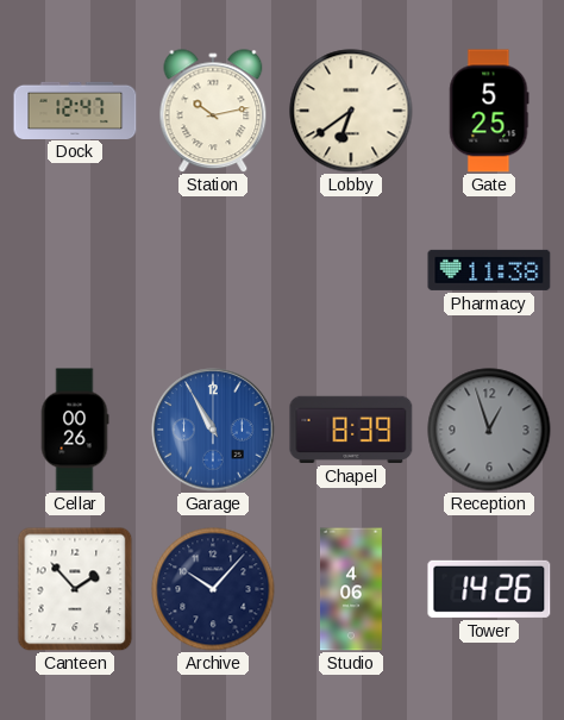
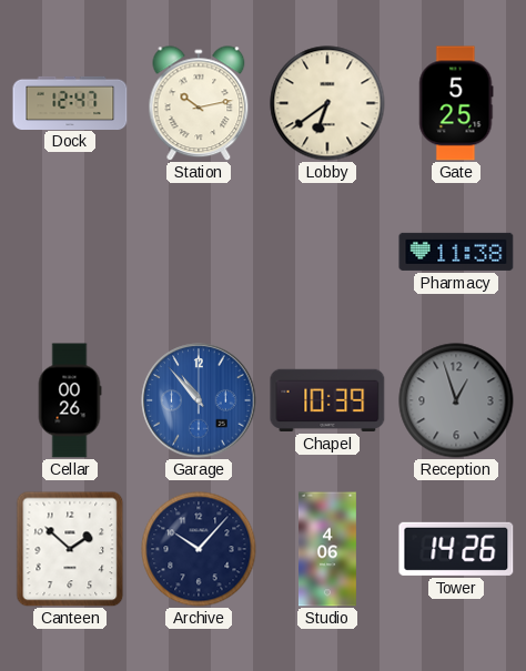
Garage: 10:55 -> 10:53 (199, 400)
Chapel: 8:39 -> 10:39 (327, 400)
Canteen: 1:53 -> 1:52 (70, 549)
